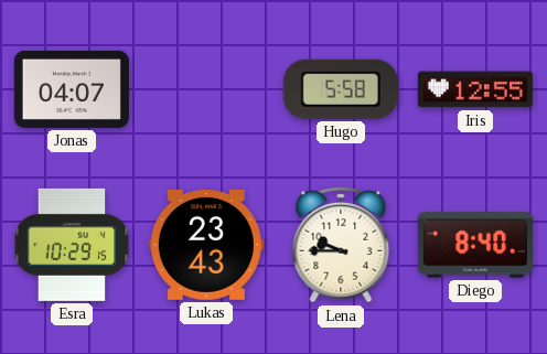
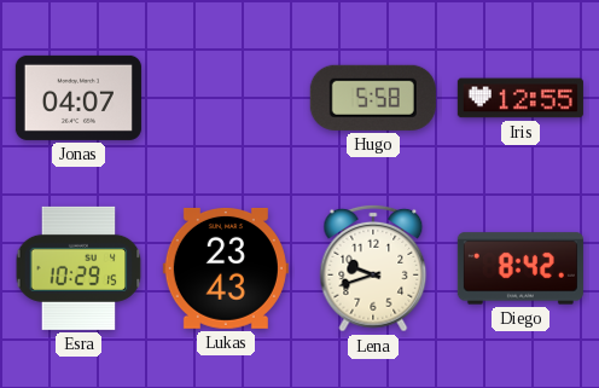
Lena: 9:45 -> 9:42 (373, 268)
Diego: 8:40 -> 8:42 (521, 268)
